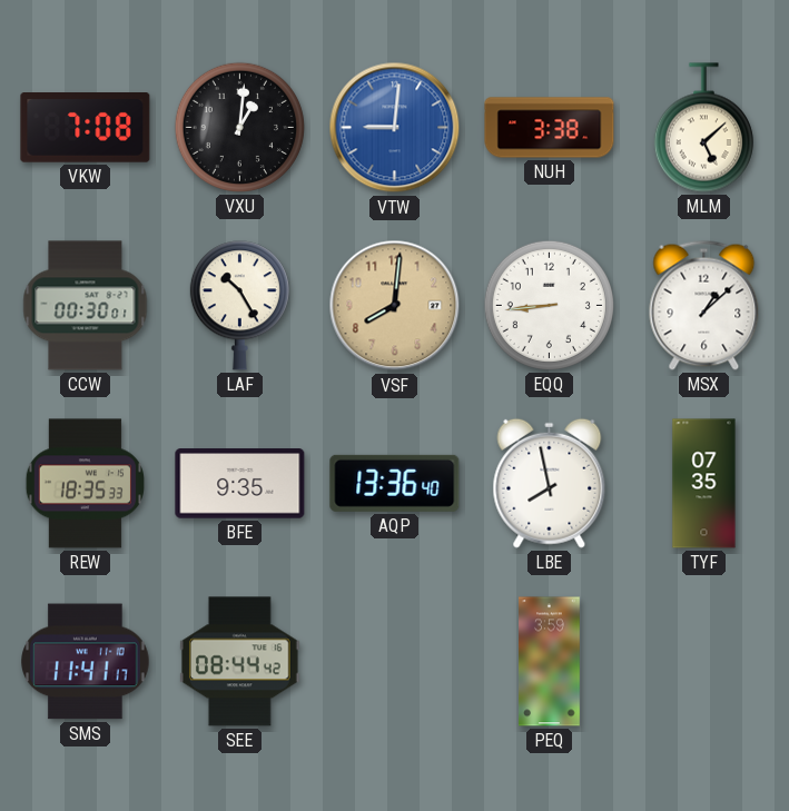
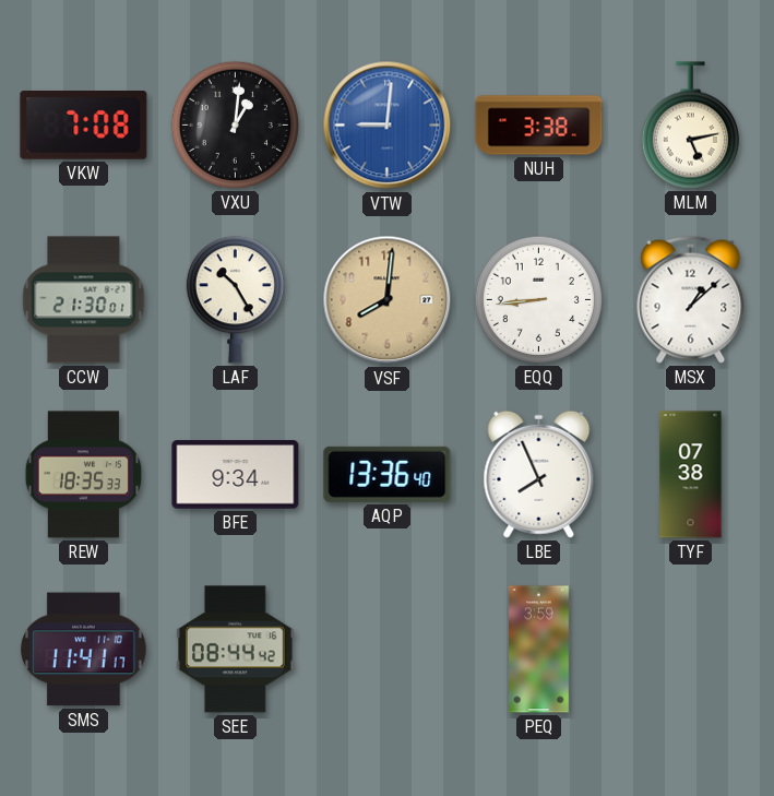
MLM: 5:08 -> 5:13 (690, 126)
CCW: 00:30 -> 21:30 (84, 300)
BFE: 9:35 -> 9:34 (236, 475)
LBE: 7:58 -> 7:56 (539, 474)
TYF: 07:35 -> 07:38 (691, 475)
